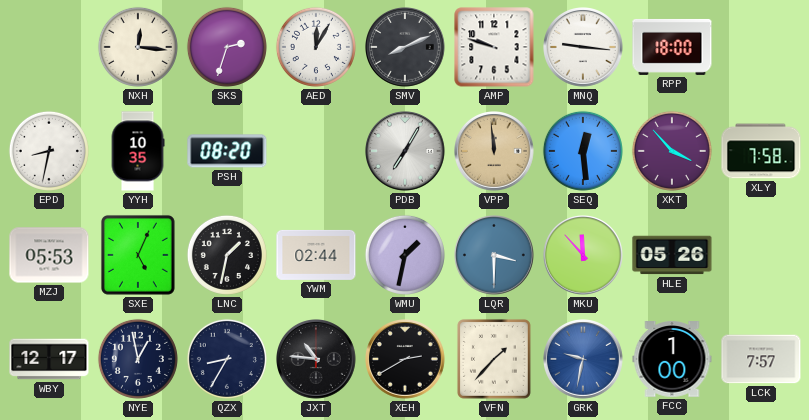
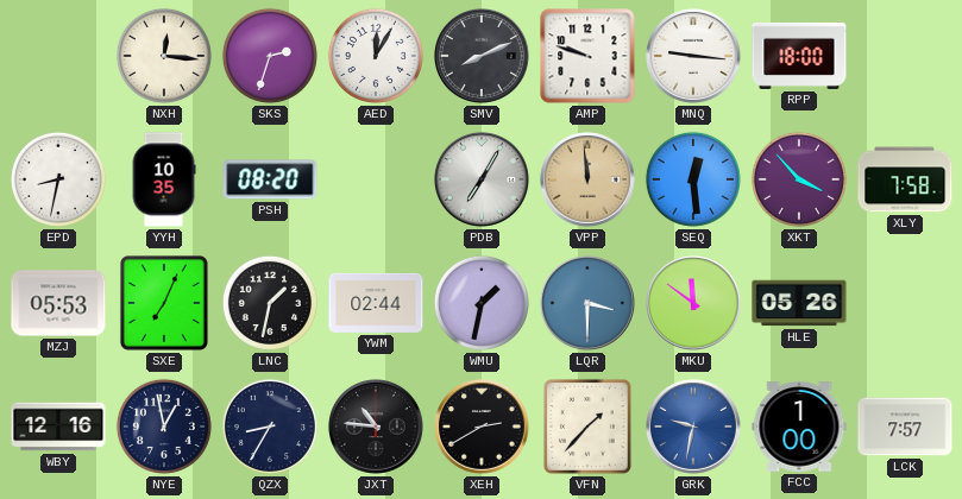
SXE: 5:04 -> 7:04 (164, 303)
MKU: 11:53 -> 11:51 (694, 304)
WBY: 12:17 -> 12:16 (58, 427)
